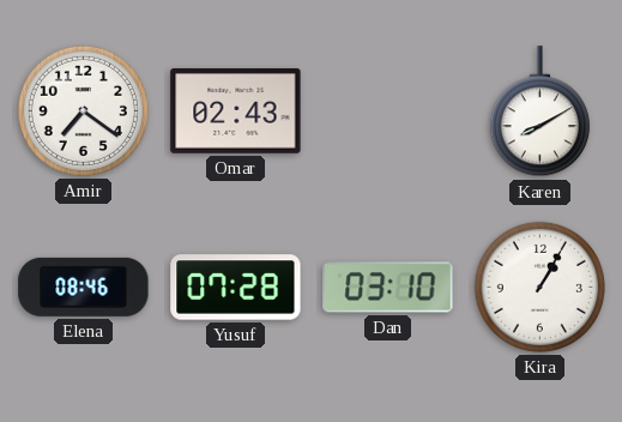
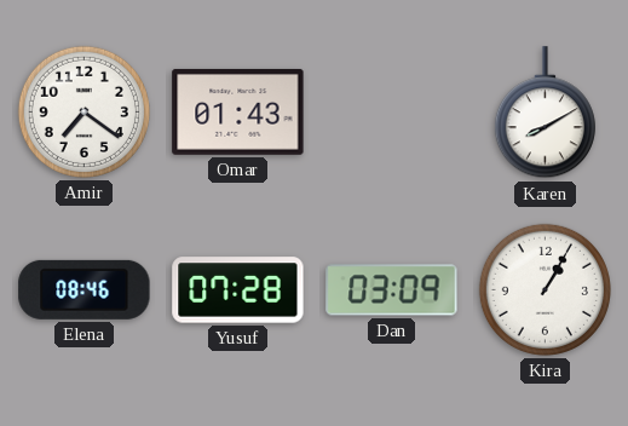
Omar: 02:43 -> 01:43 (238, 111)
Dan: 03:10 -> 03:09 (392, 290)
